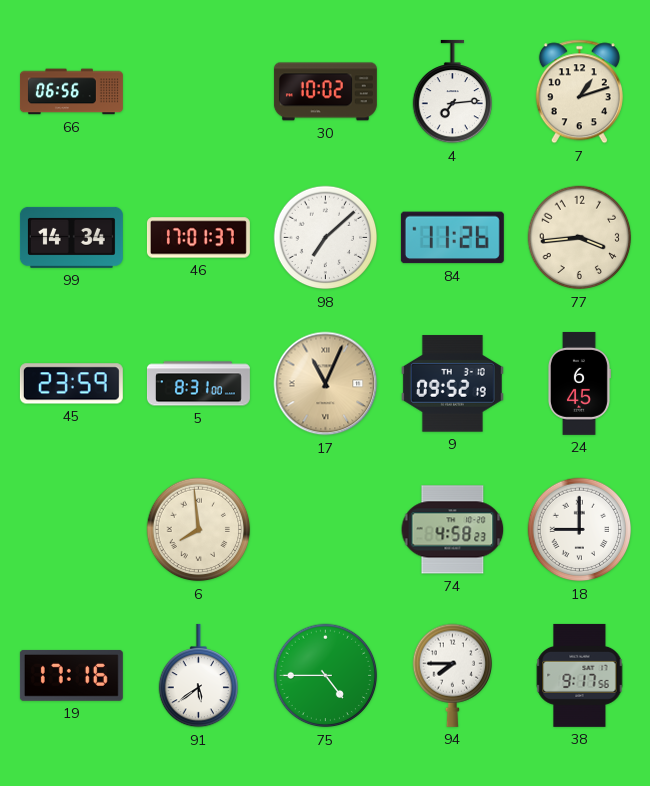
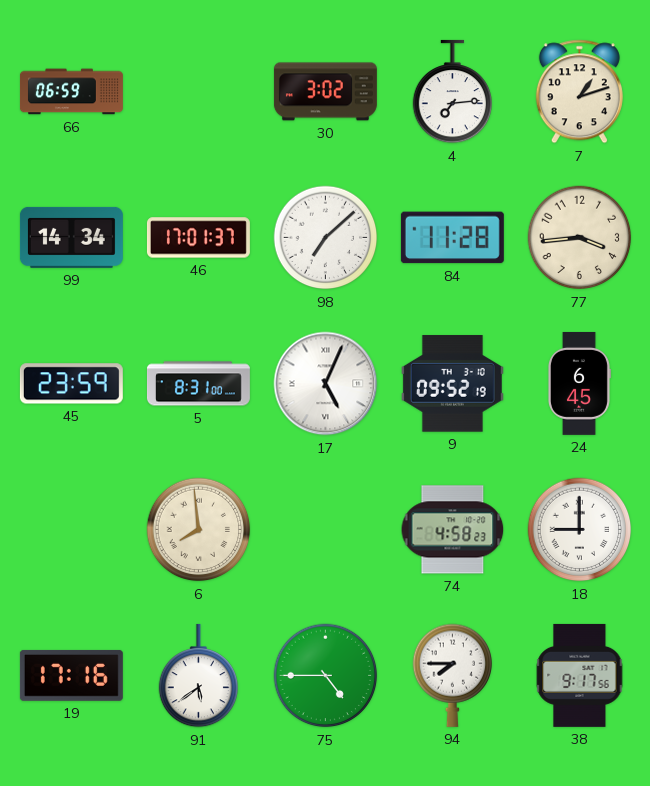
66: 06:56 -> 06:59 (71, 92)
30: 10:02 -> 3:02 (325, 92)
84: 11:26 -> 11:28 (452, 238)
17: 11:04 -> 5:04 (326, 384)
17 dial: champagne -> white (326, 384)
